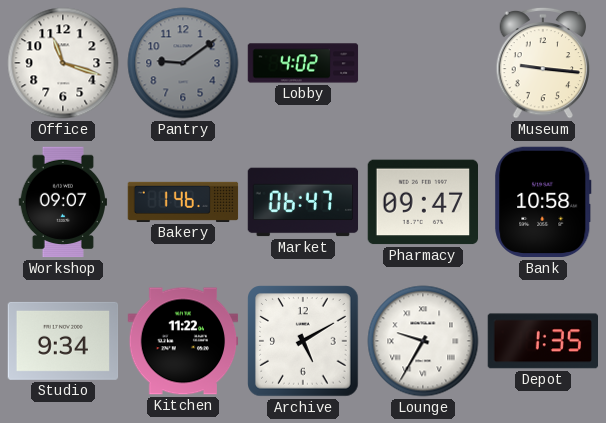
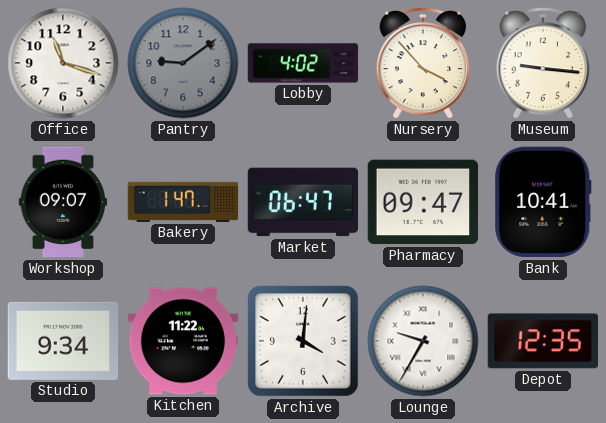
Nursery: none -> 3:53 (423, 63)
Bakery: 1:46 -> 1:47 (183, 202)
Bank: 10:58 -> 10:41 (543, 202)
Archive: 5:10 -> 4:01 (303, 341)
Depot: 1:35 -> 12:35 (542, 341)
